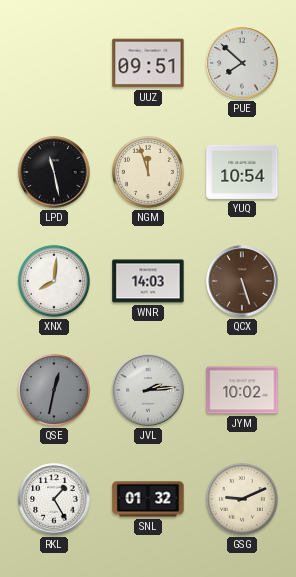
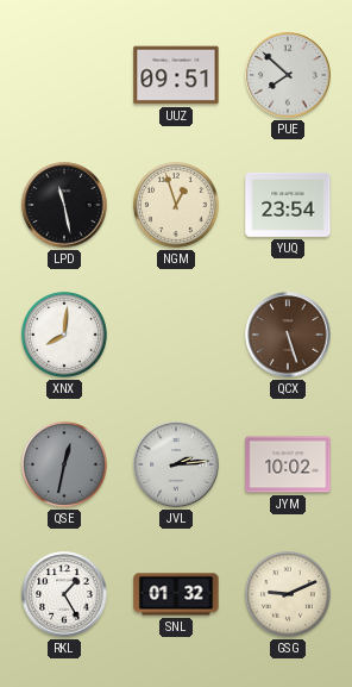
NGM: 11:57 -> 12:57 (176, 205)
YUQ: 10:54 -> 23:54 (288, 205)
WNR: 14:03 -> none (148, 281)
